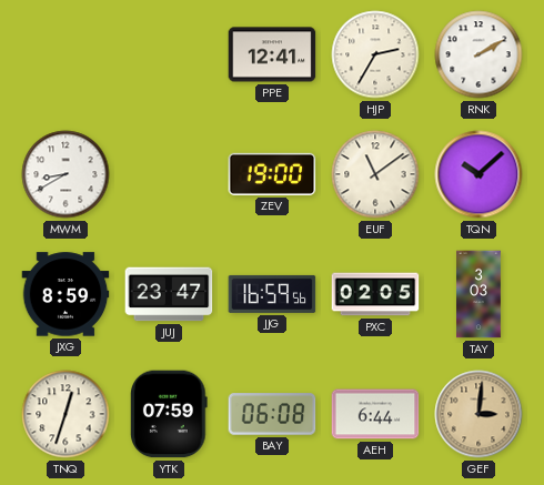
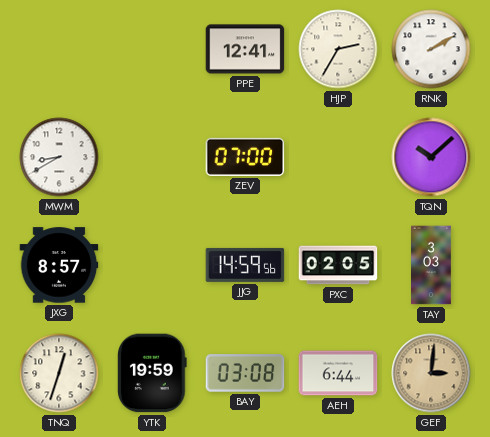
ZEV: 19:00 -> 07:00 (245, 157)
EUF: 11:09 -> none (375, 174)
JXG: 8:59 -> 8:57 (59, 265)
JUJ: 23:47 -> none (169, 294)
JJG: 16:59 -> 14:59 (245, 265)
YTK: 07:59 -> 19:59 (152, 373)
BAY: 06:08 -> 03:08 (245, 373)
